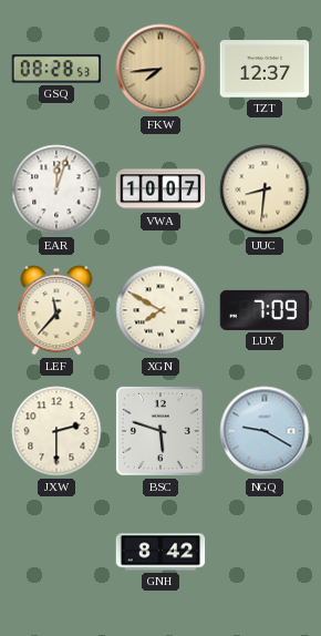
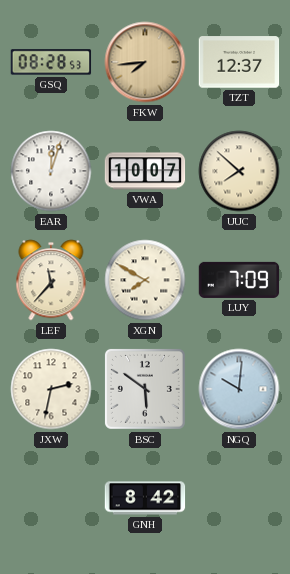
UUC: 8:31 -> 7:52 (239, 171)
JXW: 2:30 -> 2:32 (51, 389)
BSC: 5:48 -> 5:51 (145, 389)
NGQ: 9:20 -> 10:01 (239, 389)
